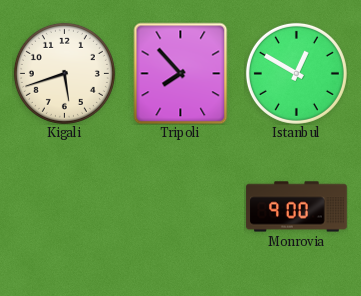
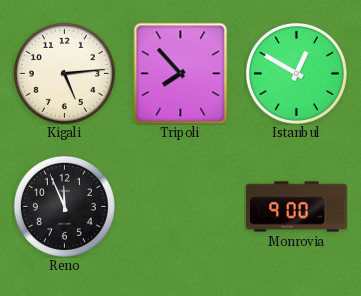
Kigali: 5:42 -> 5:14 (64, 73)
Reno: none -> 11:56 (64, 206)
